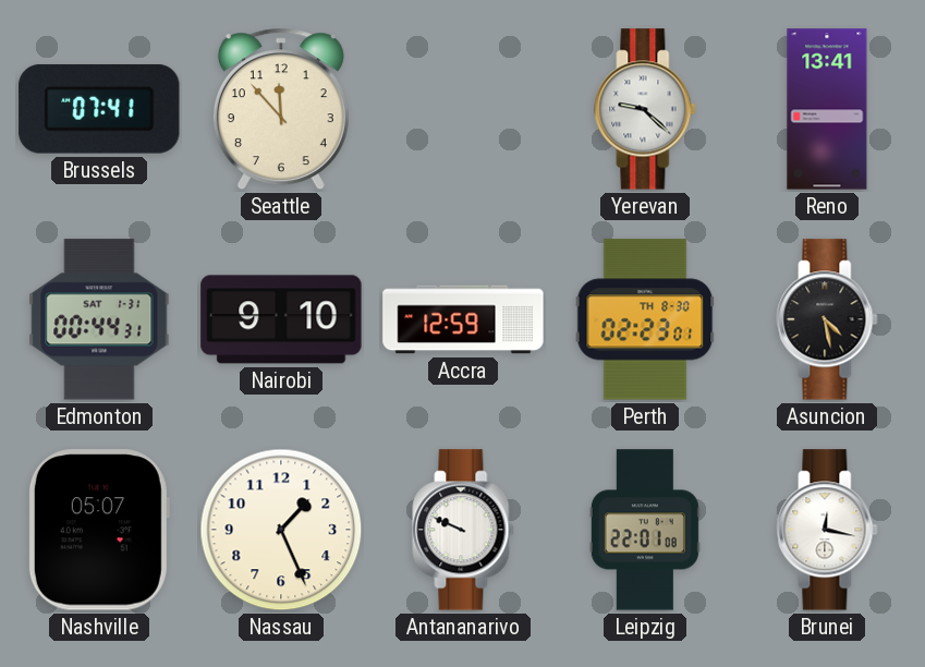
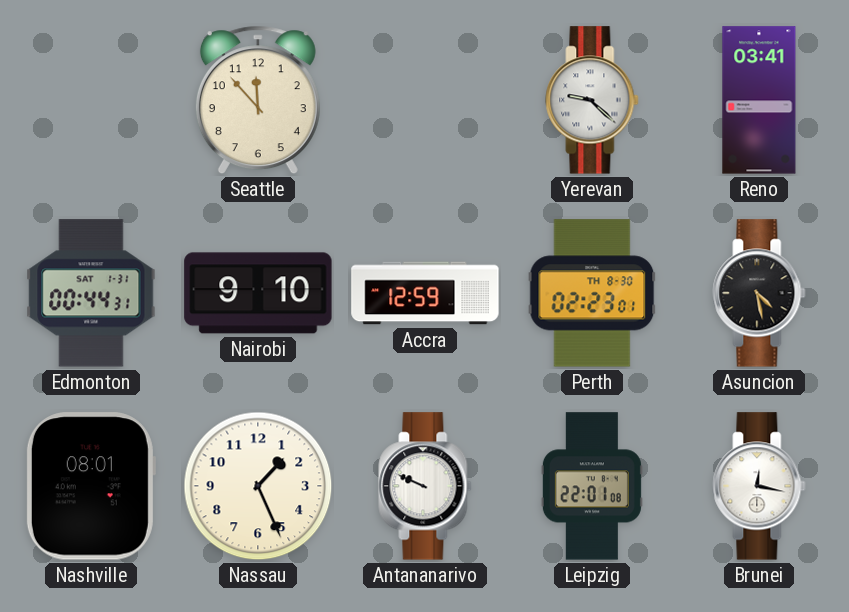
Brussels: 07:41 -> none (99, 109)
Reno: 13:41 -> 03:41 (759, 100)
Nashville: 05:07 -> 08:01 (90, 486)
